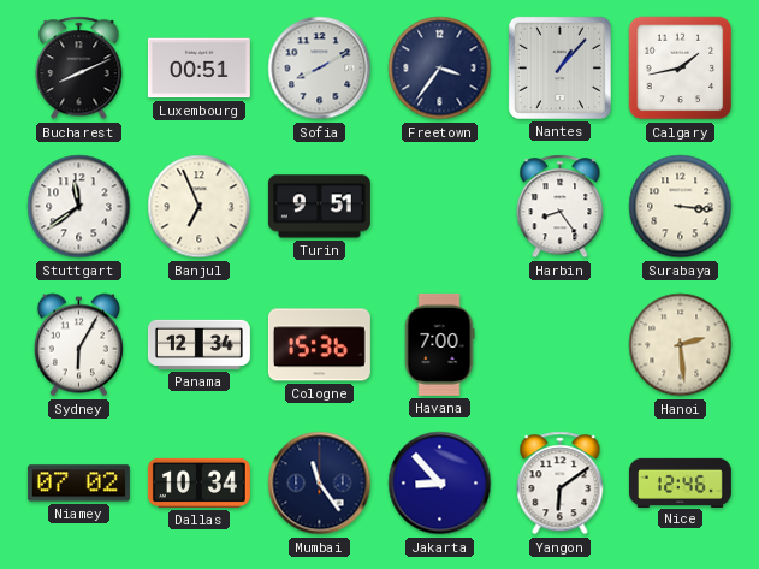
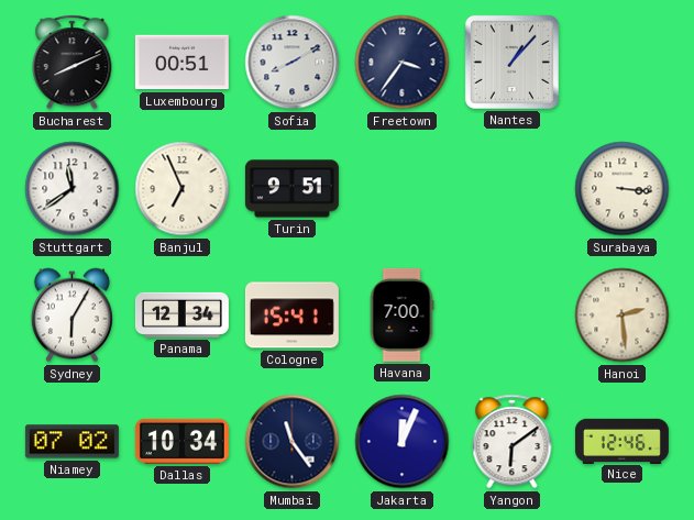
Calgary: 1:43 -> none (681, 69)
Harbin: 8:24 -> none (561, 207)
Cologne: 15:36 -> 15:41 (291, 316)
Jakarta: 8:53 -> 12:04 (403, 442)
